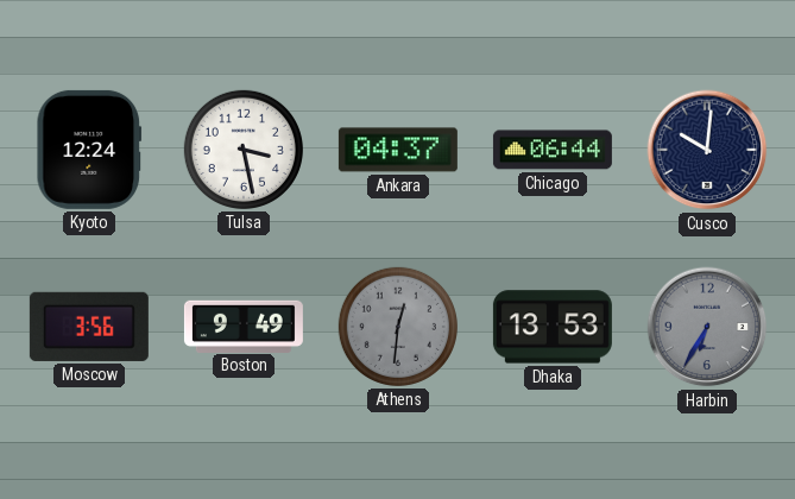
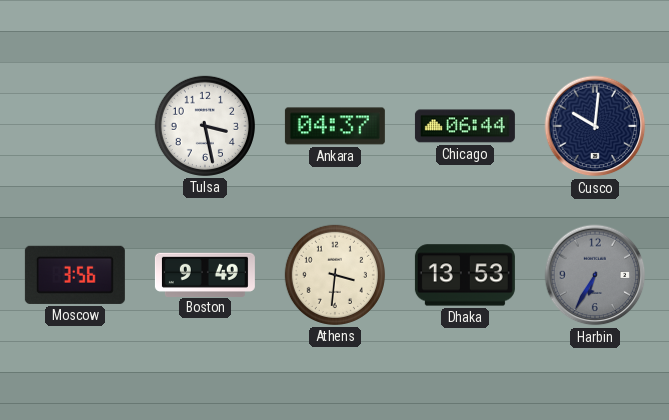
Kyoto: 12:24 -> none (89, 150)
Athens: 12:31 -> 3:31 (335, 275)
Athens dial: grey -> cream (335, 275)
